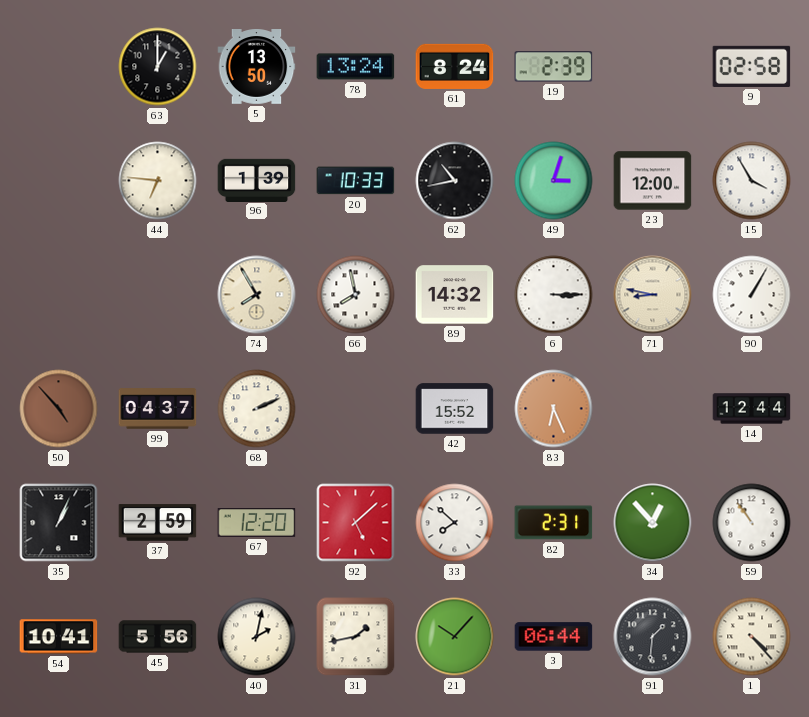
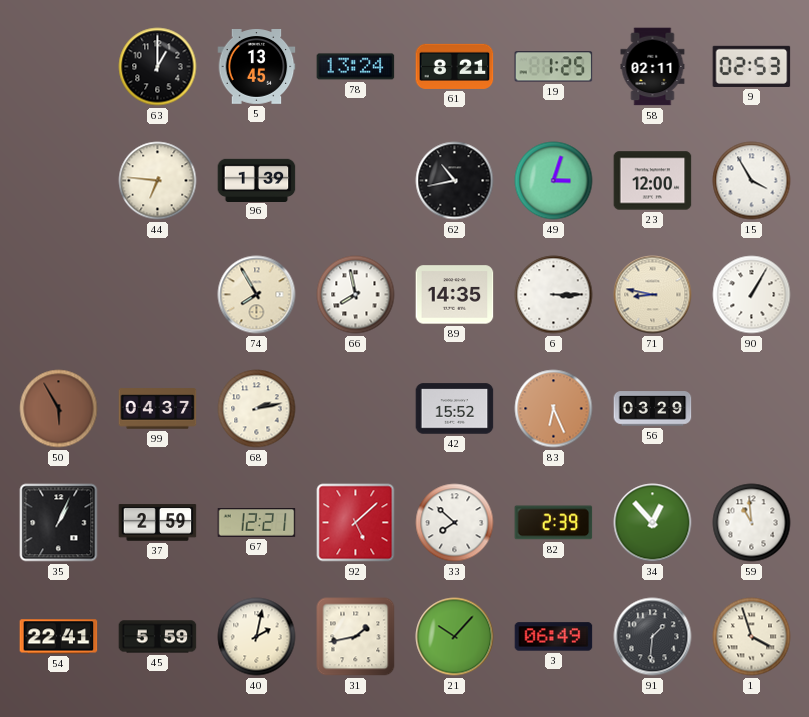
5: 13:50 -> 13:45 (257, 67)
61: 8:24 -> 8:21 (455, 66)
19: 2:39 -> 1:25 (554, 67)
58: none -> 02:11 (653, 67)
9: 02:58 -> 02:53 (752, 66)
20: 10:33 -> none (356, 181)
89: 14:32 -> 14:35 (455, 295)
50: 4:53 -> 5:55 (59, 409)
68: 2:11 -> 2:13 (257, 409)
56: none -> 03:29 (653, 409)
14: 12:44 -> none (752, 409)
67: 12:20 -> 12:21 (257, 523)
82: 2:31 -> 2:39 (554, 523)
59: 10:54 -> 10:59 (752, 523)
54: 10:41 -> 22:41 (59, 637)
45: 5:56 -> 5:59 (158, 637)
3: 06:44 -> 06:49 (554, 637)
1: 4:23 -> 3:57 (752, 637)
